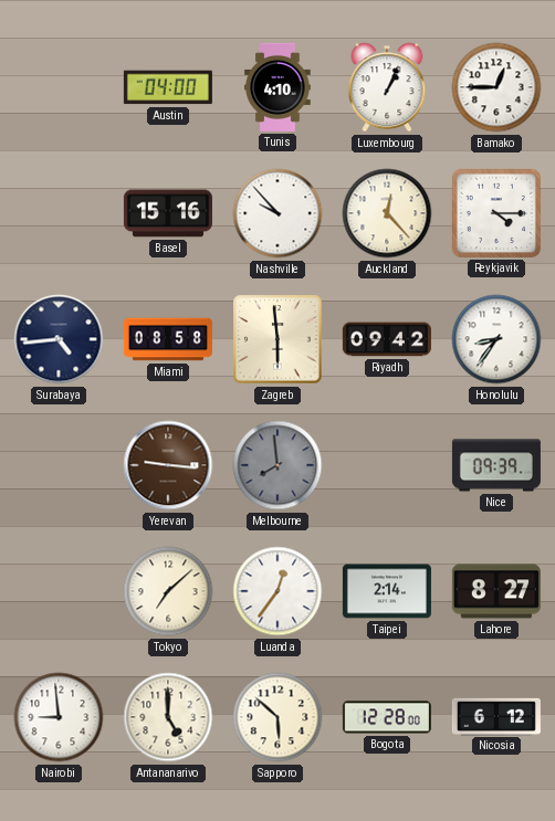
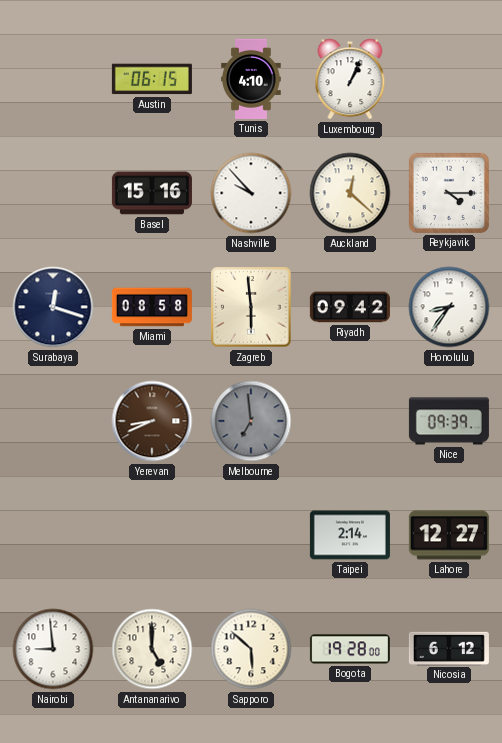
Austin: 04:00 -> 06:15 (152, 79)
Bamako: 12:45 -> none (496, 87)
Auckland: 12:23 -> 12:22 (350, 193)
Surabaya: 4:44 -> 12:18 (53, 307)
Yerevan: 9:16 -> 8:41 (152, 421)
Melbourne: 7:59 -> 6:59 (251, 421)
Tokyo: 7:08 -> none (168, 591)
Luanda: 12:36 -> none (277, 591)
Lahore: 8:27 -> 12:27 (449, 535)
Bogota: 12:28 -> 19:28 (350, 649)
